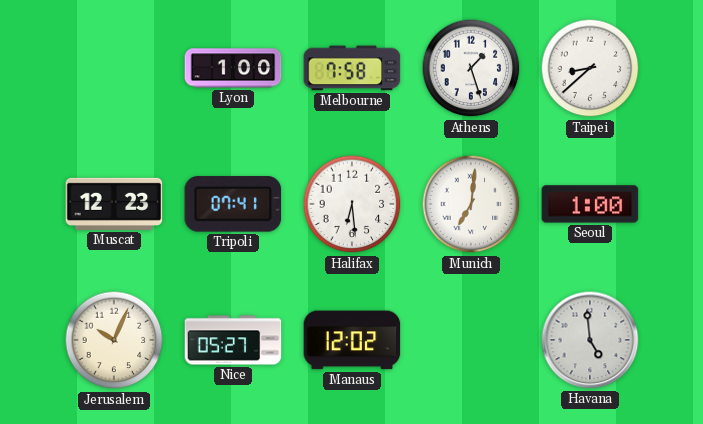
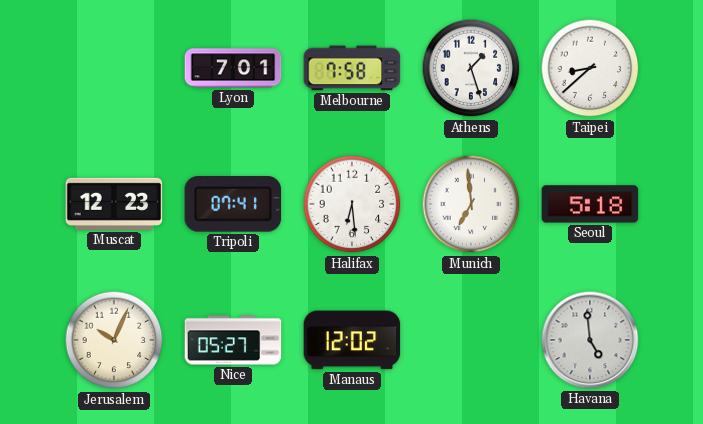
Lyon: 1:00 -> 7:01 (233, 68)
Munich: 7:01 -> 6:59 (471, 204)
Seoul: 1:00 -> 5:18 (590, 204)
